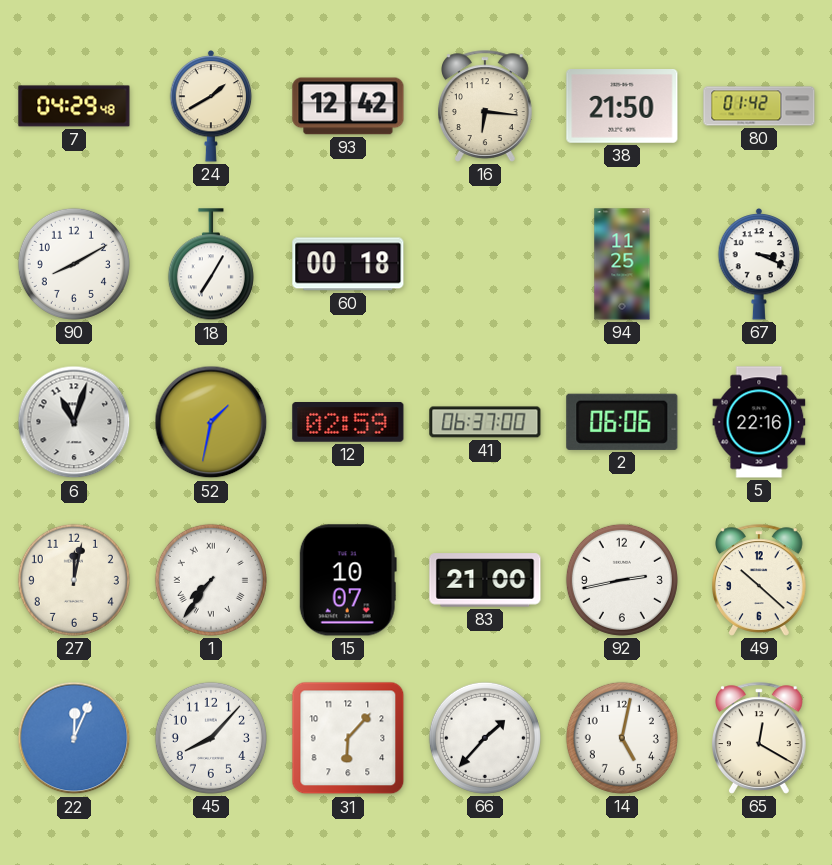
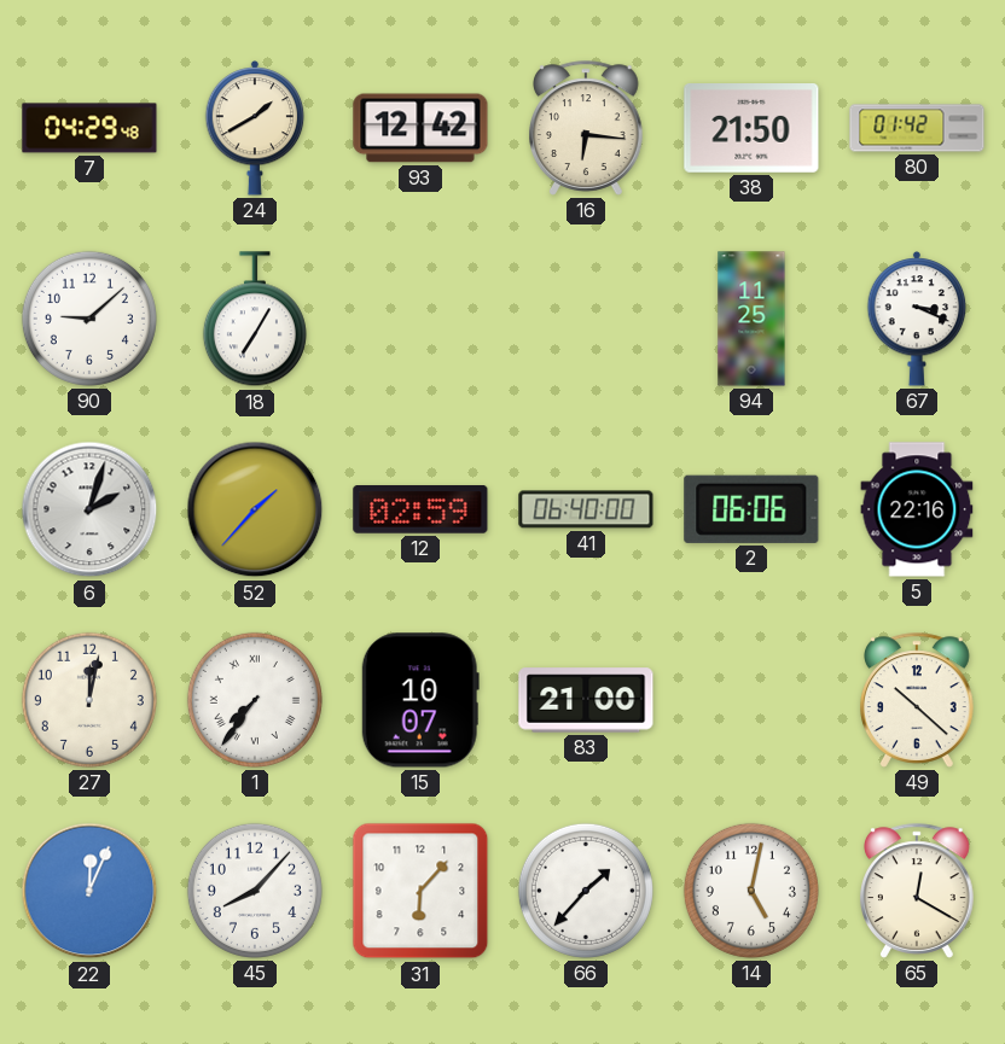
90: 8:10 -> 9:08 (89, 319)
60: 00:18 -> none (348, 264)
6: 11:03 -> 2:03 (89, 509)
52: 1:32 -> 1:37 (255, 509)
41: 06:37 -> 06:40 (586, 509)
92: 2:43 -> none (622, 580)
